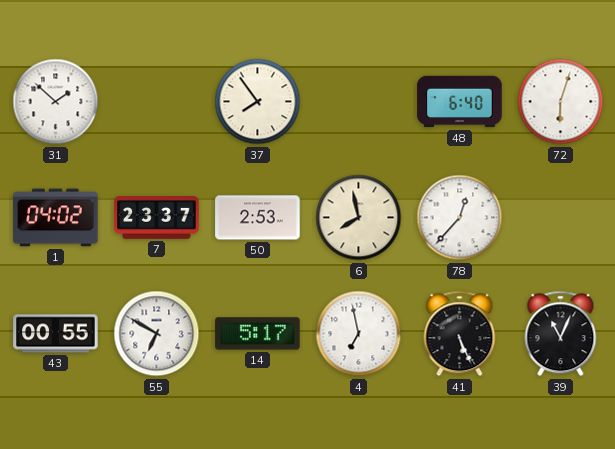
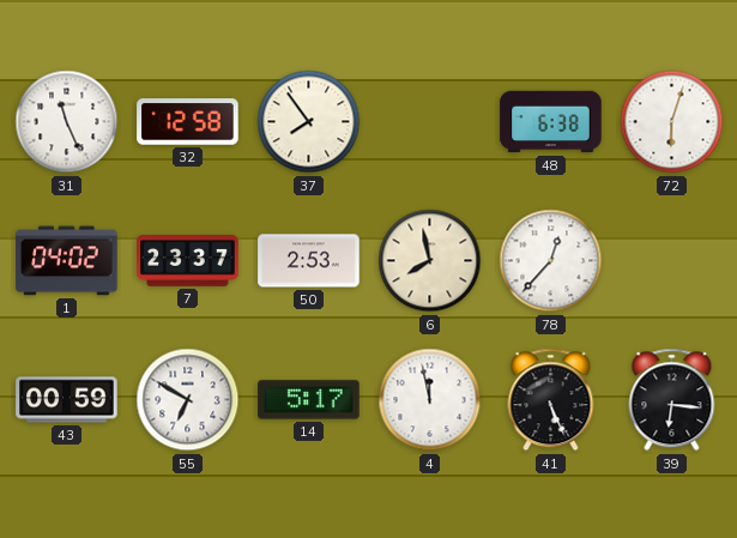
31: 1:52 -> 11:26 (67, 122)
32: none -> 12:58 (188, 122)
48: 6:40 -> 6:38 (551, 122)
43: 00:55 -> 00:59 (67, 400)
4: 6:58 -> 11:58 (430, 400)
39: 11:04 -> 6:16 (672, 400)
